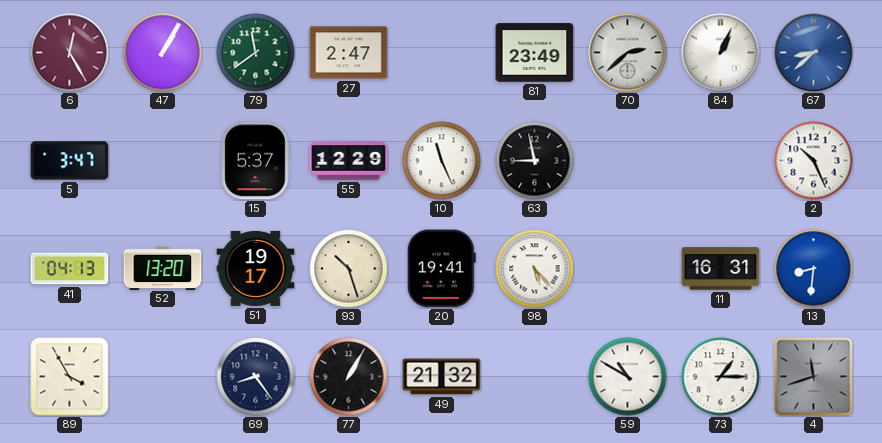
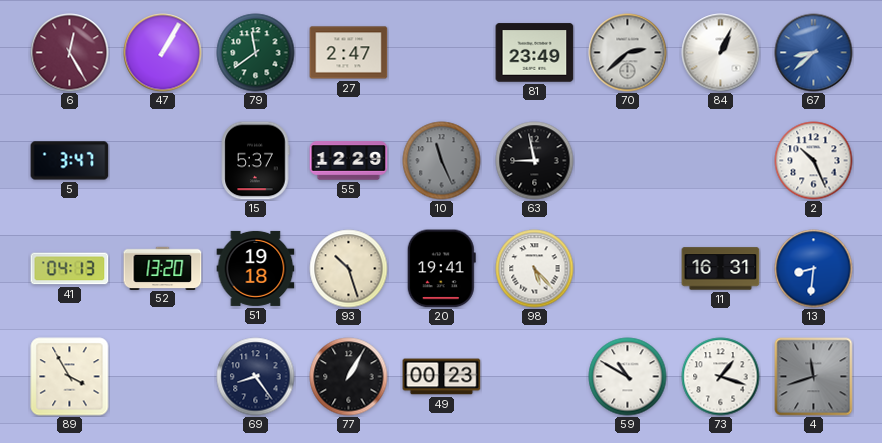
10 dial: white -> grey (442, 161)
51: 19:17 -> 19:18 (256, 268)
49: 21:32 -> 00:23 (442, 377)
73: 1:15 -> 1:18 (721, 377)
